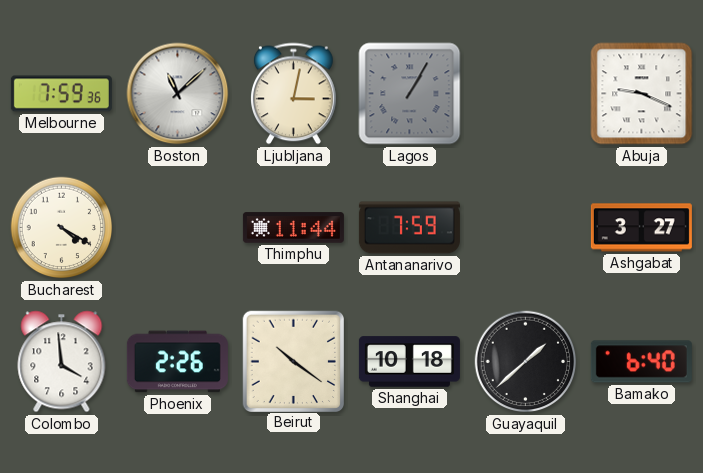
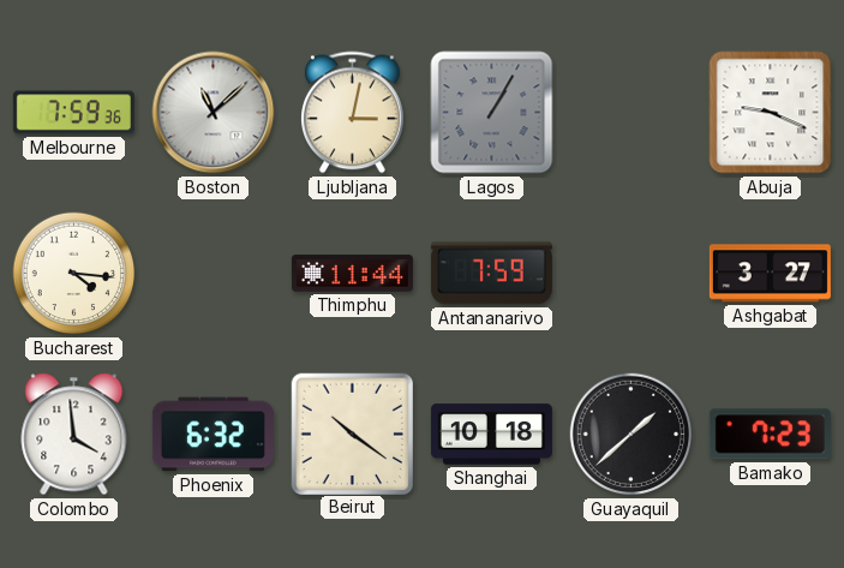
Bucharest: 4:20 -> 4:16 (74, 274)
Phoenix: 2:26 -> 6:32 (213, 435)
Bamako: 6:40 -> 7:23 (770, 435)
